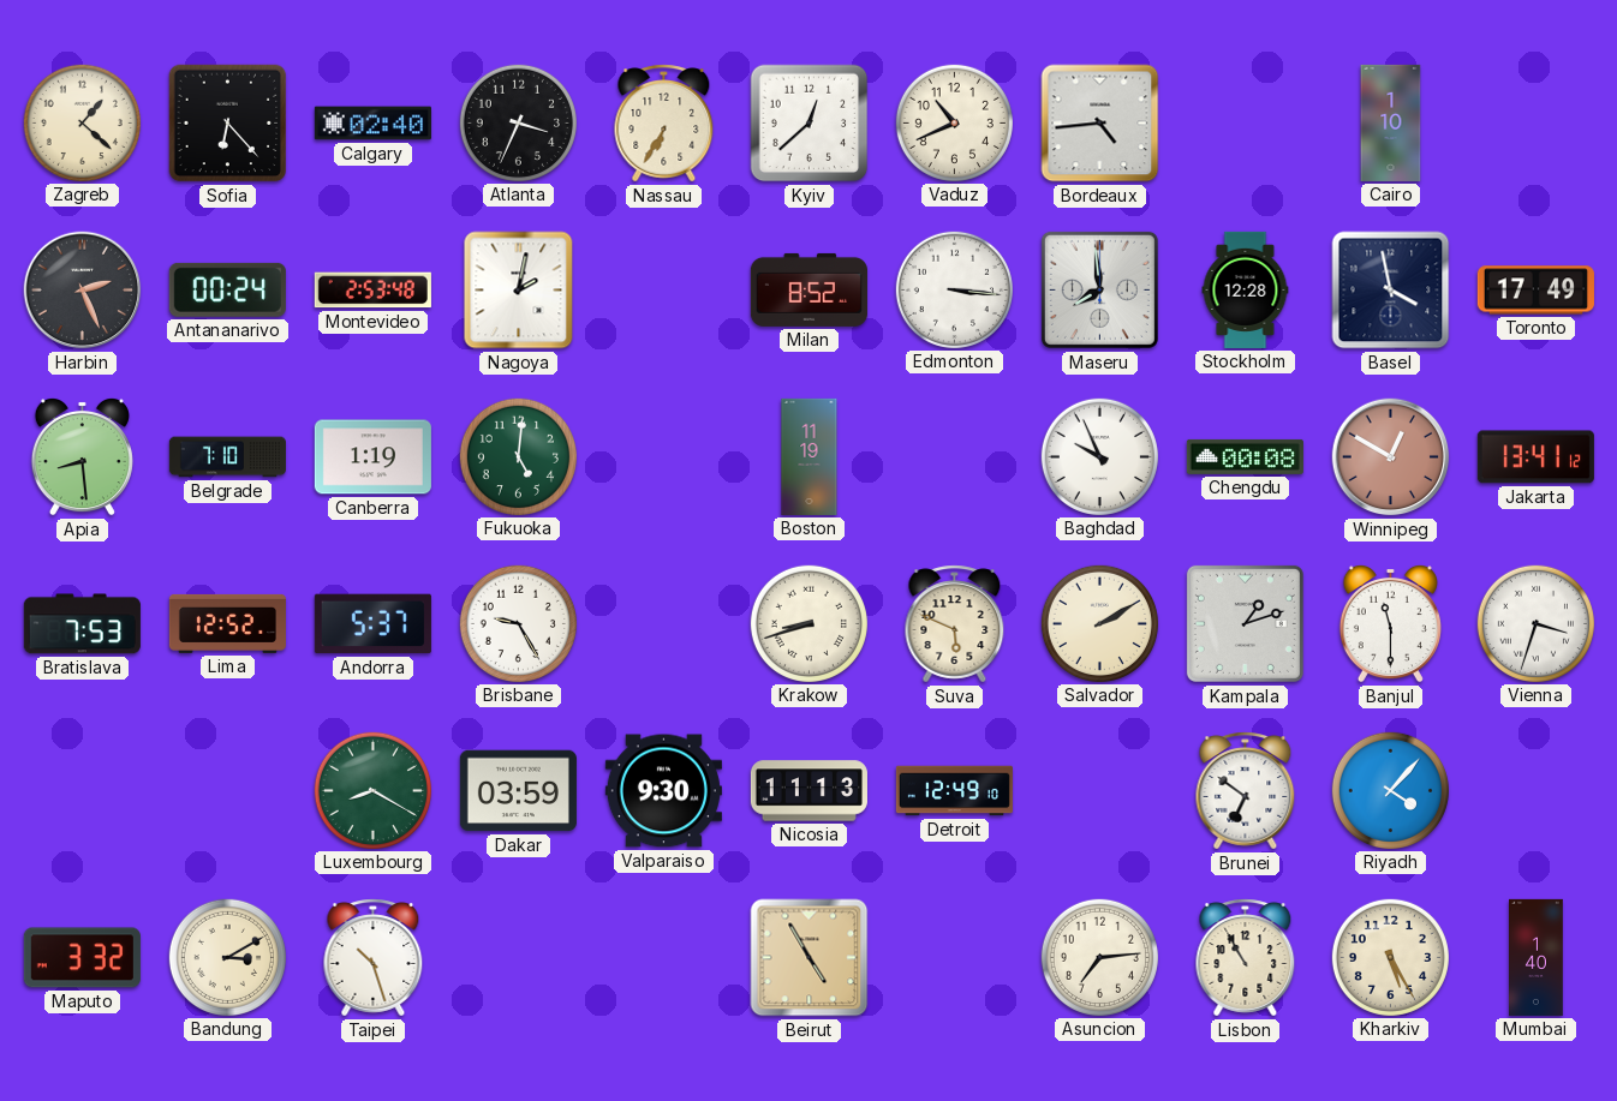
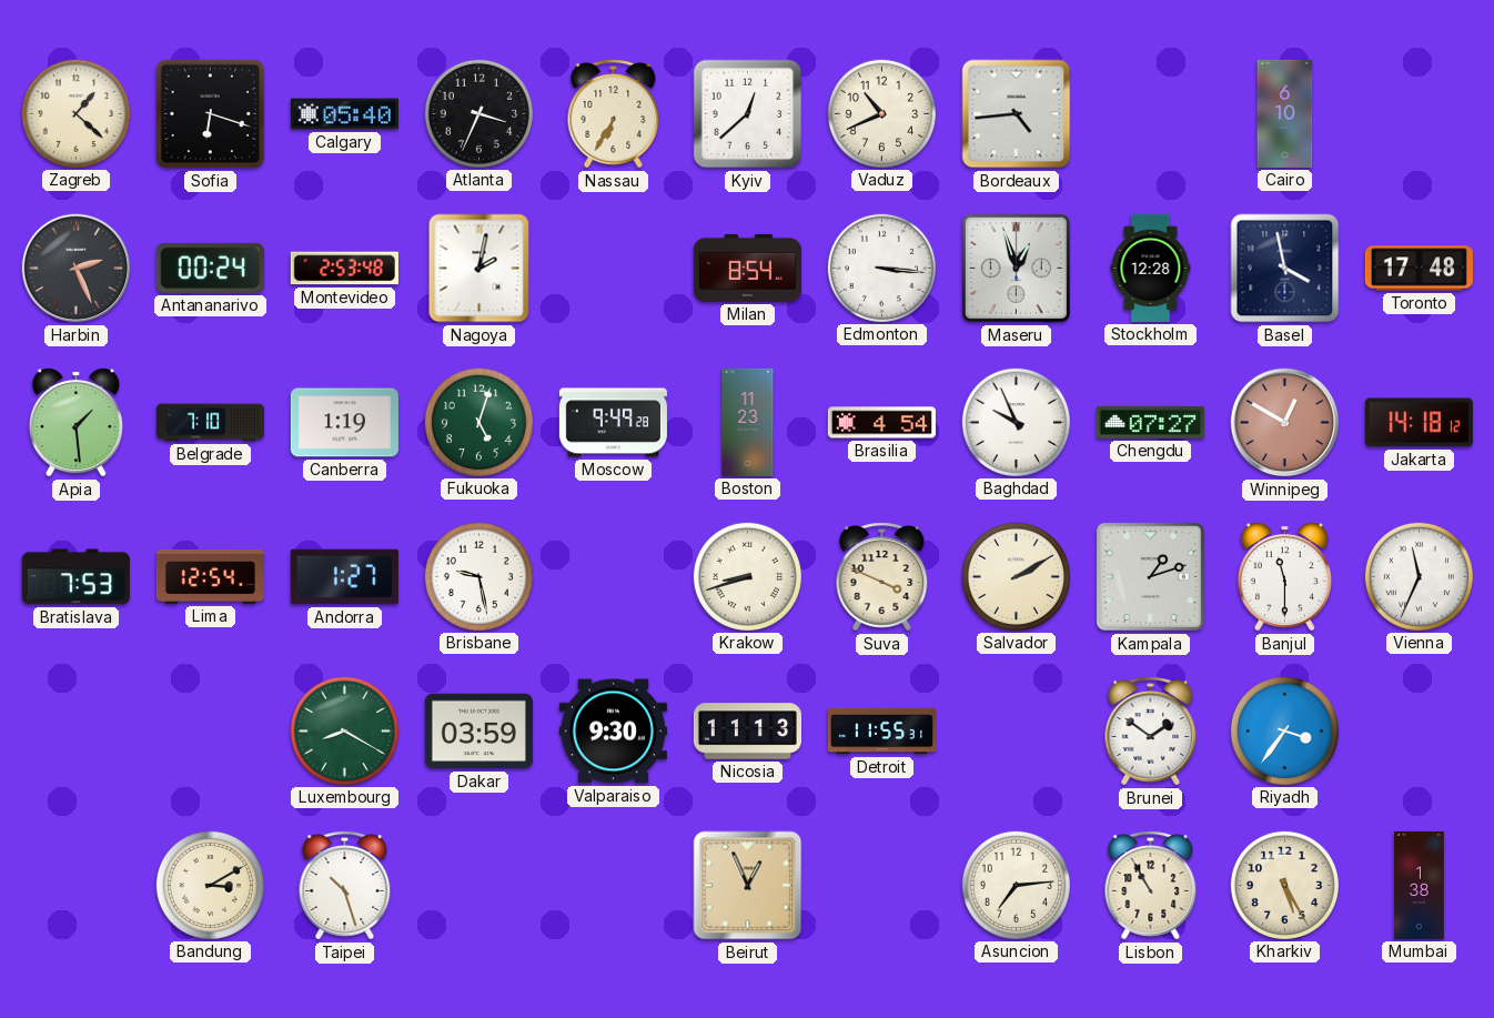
Sofia: 6:23 -> 6:18 (211, 114)
Calgary: 02:40 -> 05:40 (344, 114)
Cairo: 1:10 -> 6:10 (1285, 113)
Milan: 8:52 -> 8:54 (747, 268)
Maseru: 7:59 -> 12:57 (1016, 268)
Toronto: 17:49 -> 17:48 (1419, 269)
Apia: 8:29 -> 1:29 (75, 422)
Fukuoka: 5:01 -> 5:03 (478, 422)
Moscow: none -> 9:49 (613, 423)
Boston: 11:19 -> 11:23 (748, 422)
Brasilia: none -> 4:54 (881, 423)
Chengdu: 00:08 -> 07:27 (1150, 422)
Jakarta: 13:41 -> 14:18 (1419, 423)
Lima: 12:52 -> 12:54 (210, 576)
Andorra: 5:37 -> 1:27 (344, 577)
Brisbane: 9:25 -> 9:28 (478, 576)
Suva: 5:49 -> 3:49 (882, 577)
Vienna: 3:33 -> 11:34 (1419, 576)
Detroit: 12:49 -> 11:55 (881, 732)
Brunei: 6:51 -> 1:51 (1151, 732)
Riyadh: 4:07 -> 3:36 (1284, 730)
Maputo: 3:32 -> none (82, 958)
Beirut: 4:55 -> 12:56 (748, 886)
Mumbai: 1:40 -> 1:38 (1420, 885)
